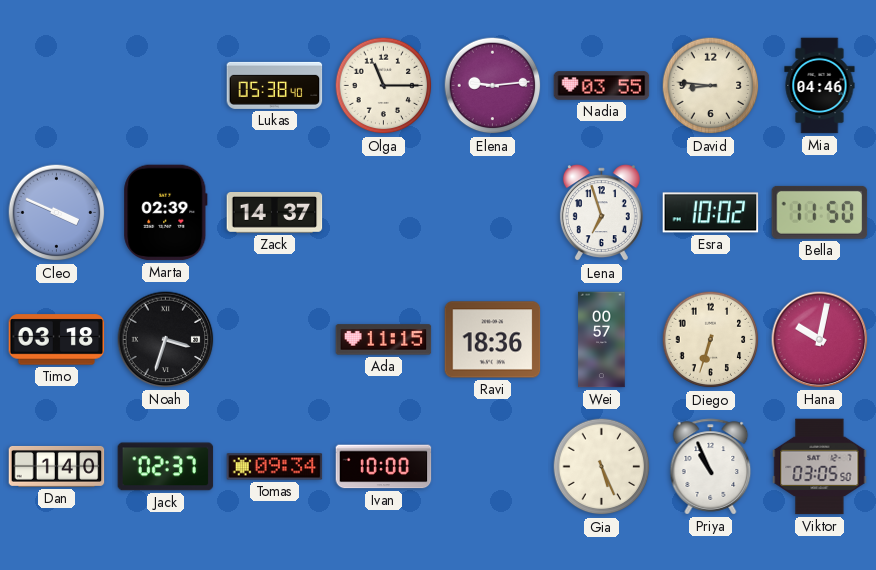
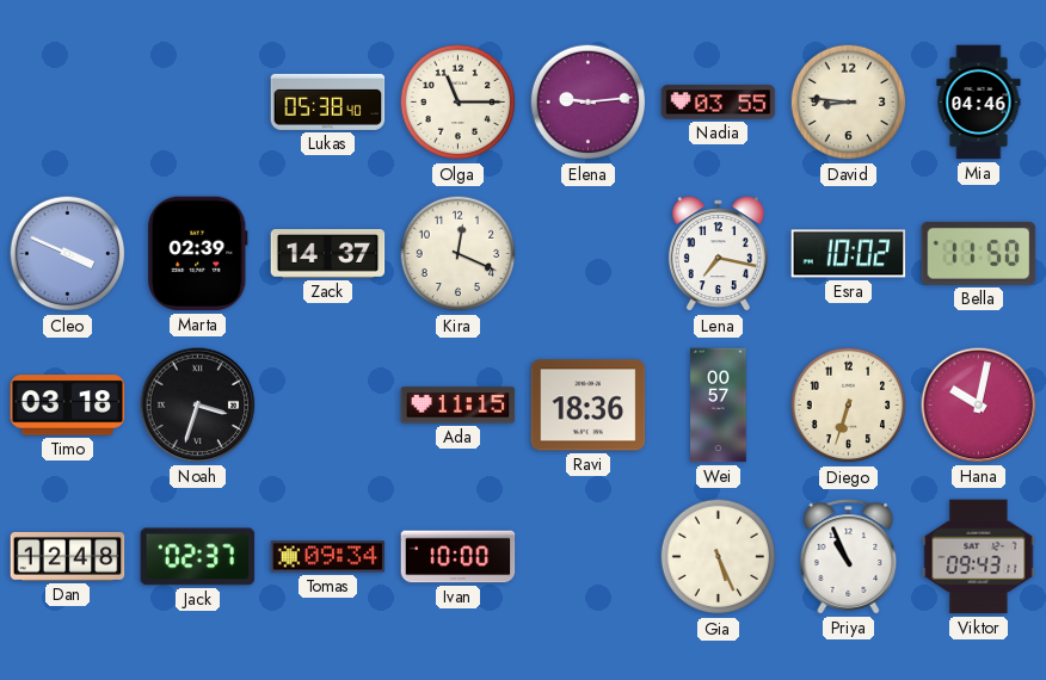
Kira: none -> 12:19 (459, 254)
Lena: 6:57 -> 7:17 (718, 254)
Dan: 1:40 -> 12:48 (68, 556)
Viktor: 03:05 -> 09:43 (979, 557)
